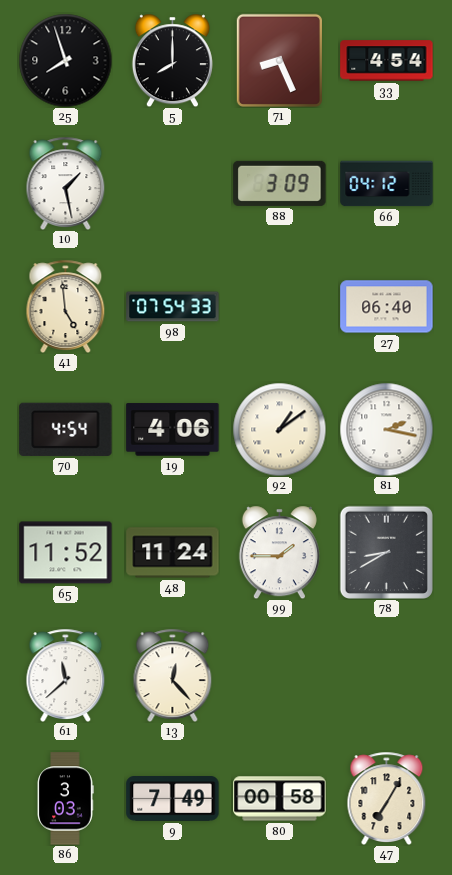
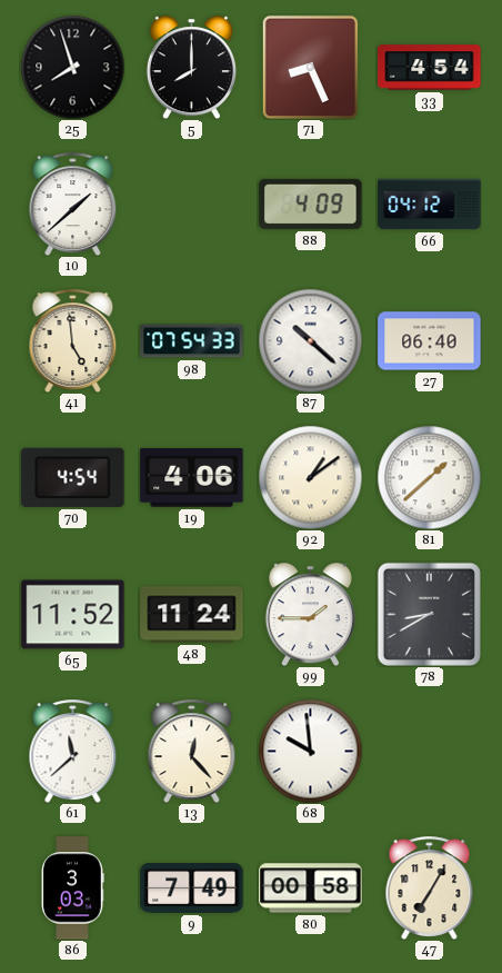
10: 1:28 -> 1:38 (73, 203)
88: 3:09 -> 4:09 (311, 203)
87: none -> 10:22 (310, 340)
81: 2:17 -> 1:38 (429, 477)
68: none -> 9:59 (310, 751)
